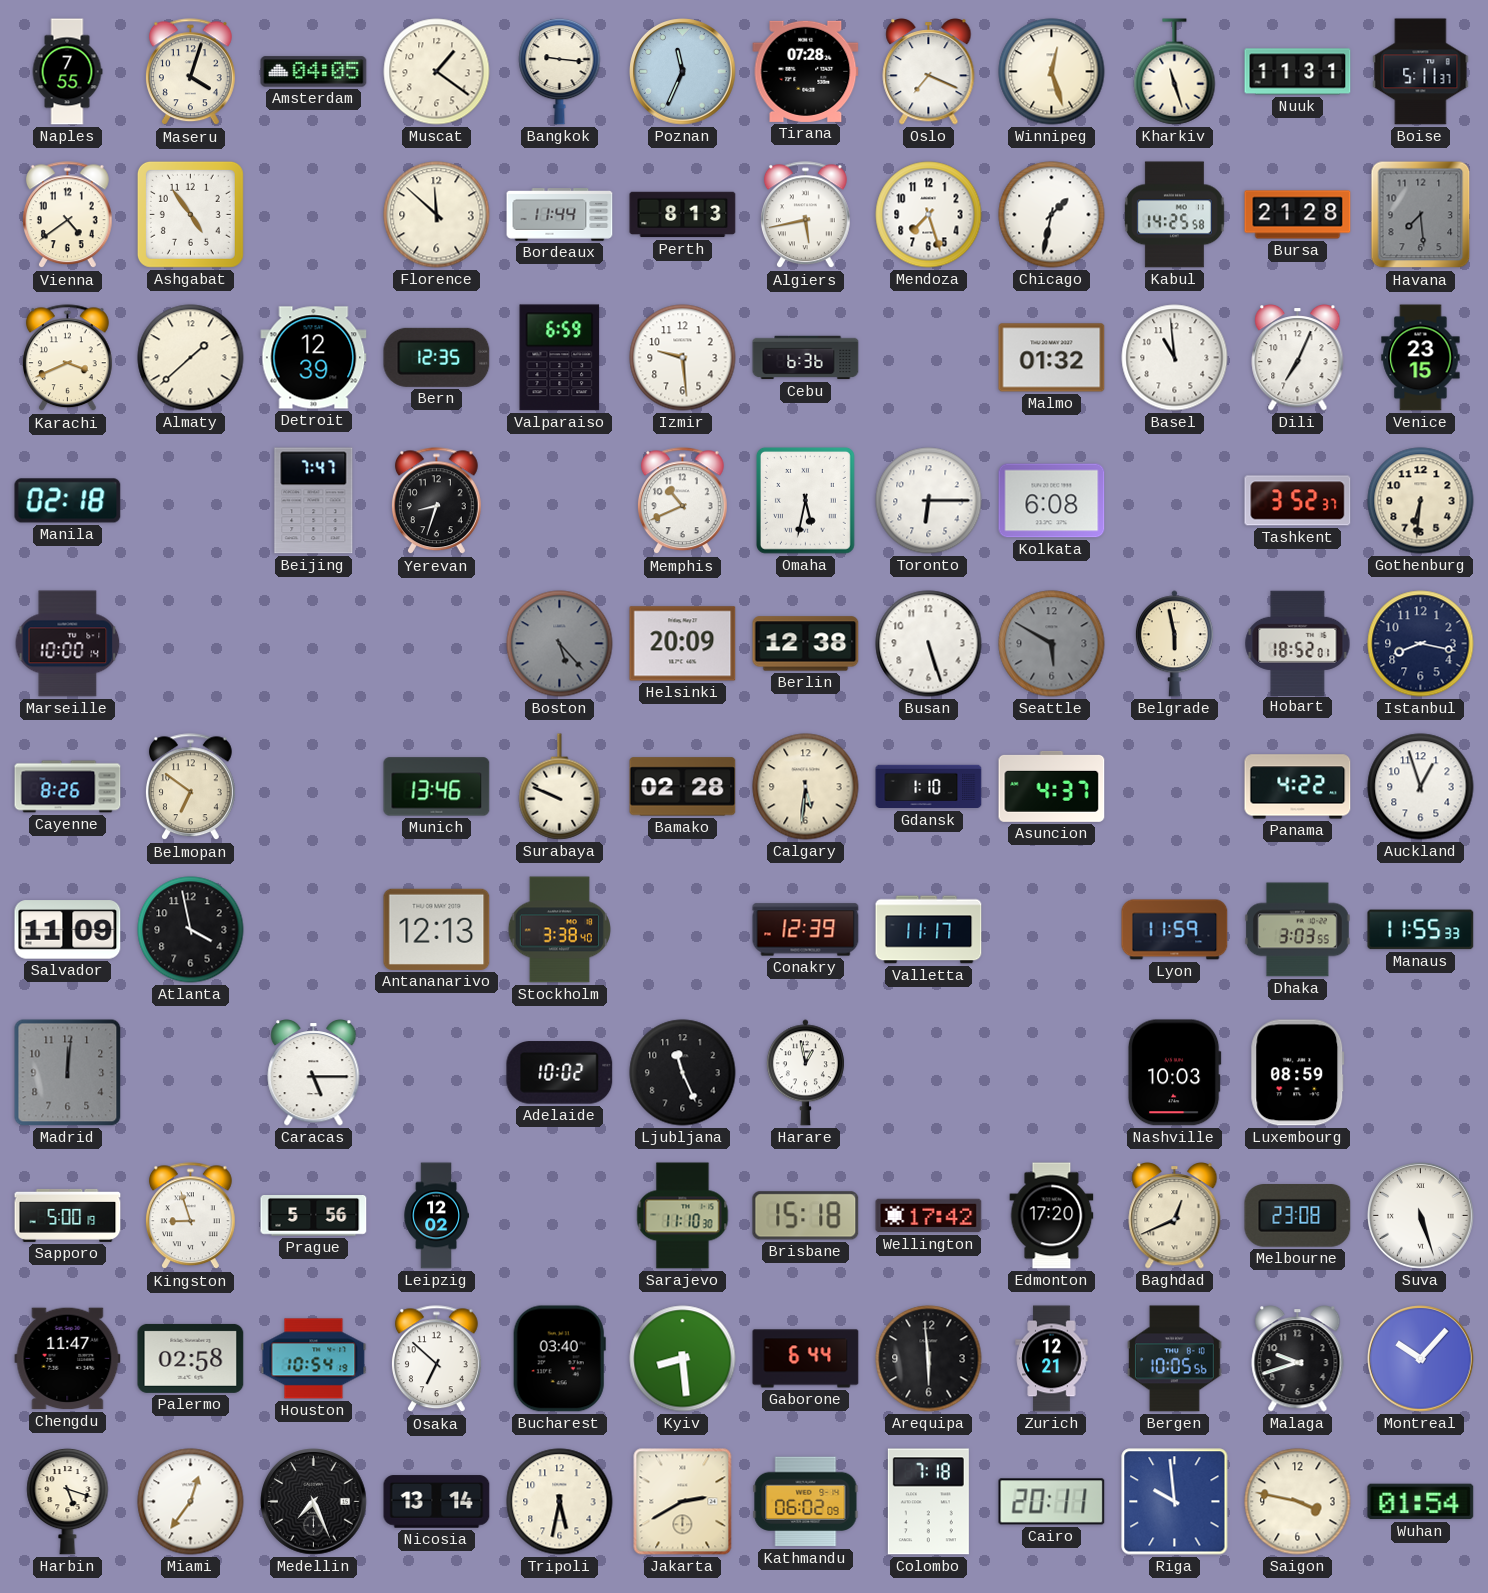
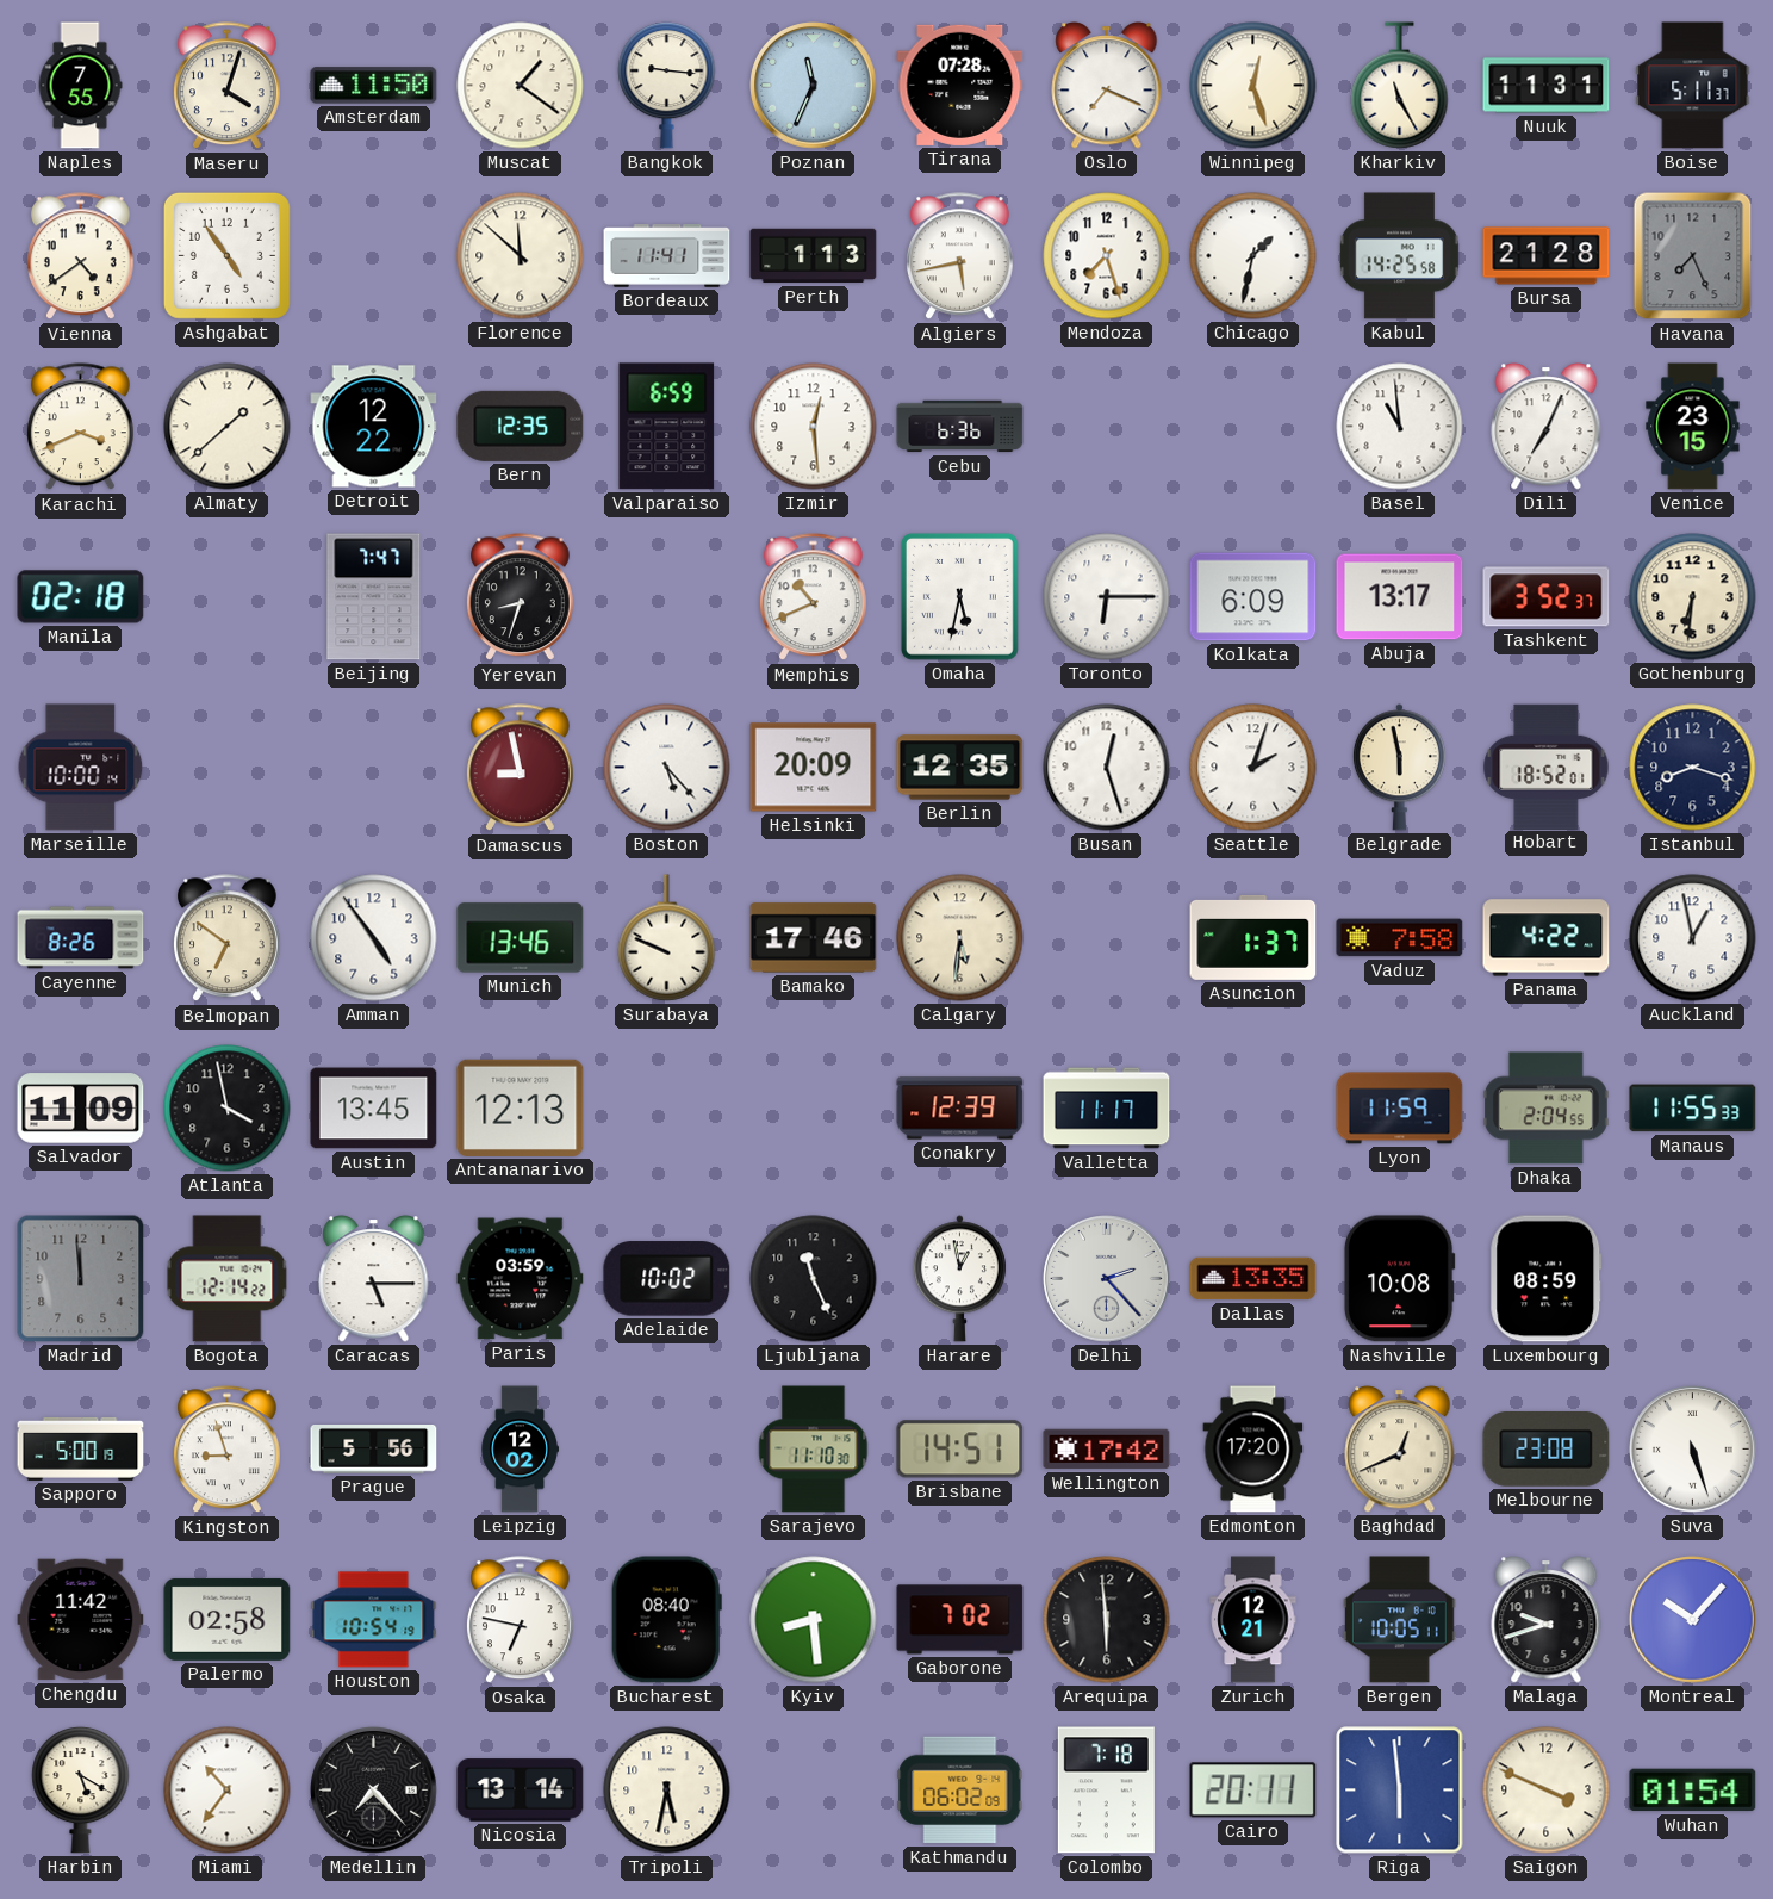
Amsterdam: 04:05 -> 11:50 (374, 86)
Kharkiv: 11:27 -> 11:25 (1400, 86)
Bordeaux: 11:44 -> 11:41 (667, 256)
Perth: 8:13 -> 1:13 (814, 256)
Havana: 7:29 -> 7:26 (1693, 256)
Detroit: 12:39 -> 12:22 (374, 427)
Izmir: 9:29 -> 12:29 (814, 427)
Malmo: 01:32 -> none (1052, 358)
Kolkata: 6:08 -> 6:09 (1253, 597)
Abuja: none -> 13:17 (1400, 597)
Damascus: none -> 8:58 (520, 768)
Boston dial: grey -> white (667, 768)
Berlin: 12:38 -> 12:35 (960, 768)
Busan: 5:27 -> 12:27 (1107, 768)
Seattle: 5:50 -> 2:03 (1253, 768)
Seattle dial: grey -> white (1253, 768)
Istanbul: 8:17 -> 8:18 (1693, 768)
Amman: none -> 4:54 (374, 938)
Bamako: 02:28 -> 17:46 (814, 938)
Gdansk: 1:10 -> none (929, 787)
Asuncion: 4:37 -> 1:37 (1253, 937)
Vaduz: none -> 7:58 (1400, 938)
Auckland: 12:57 -> 12:58 (1693, 938)
Austin: none -> 13:45 (374, 1109)
Stockholm: 3:38 -> none (559, 930)
Dhaka: 3:03 -> 2:04 (1545, 1109)
Madrid: 12:01 -> 11:59 (81, 1279)
Bogota: none -> 12:14 (228, 1279)
Paris: none -> 03:59 (521, 1279)
Delhi: none -> 2:23 (1107, 1279)
Dallas: none -> 13:35 (1253, 1279)
Nashville: 10:03 -> 10:08 (1399, 1279)
Brisbane: 15:18 -> 14:51 (960, 1450)
Chengdu: 11:47 -> 11:42 (81, 1620)
Osaka: 6:52 -> 6:47 (520, 1620)
Bucharest: 03:40 -> 08:40 (666, 1620)
Gaborone: 6:44 -> 7:02 (960, 1620)
Bergen: 10:05:56 -> 10:05:11 (1400, 1620)
Harbin: 5:18 -> 5:20 (81, 1789)
Miami: 12:36 -> 10:36 (228, 1791)
Medellin: 7:26 -> 7:23 (374, 1791)
Jakarta: 2:40 -> none (683, 1502)
Riga: 9:59 -> 5:59 (1400, 1791)
Saigon: 3:47 -> 3:49 (1547, 1791)
